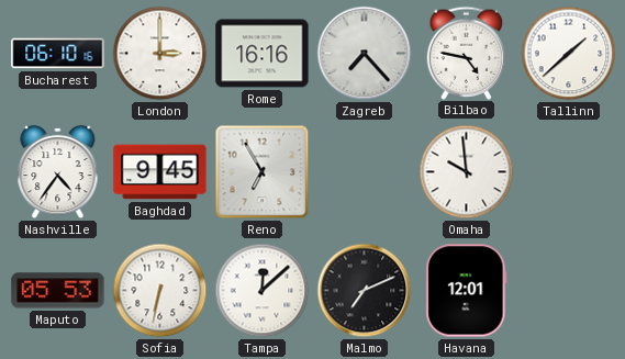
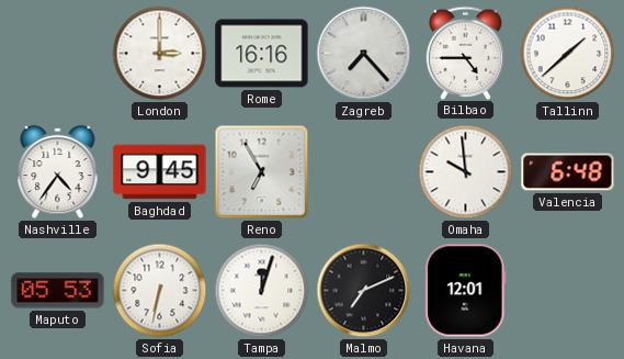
Bucharest: 06:10 -> none (58, 54)
Bilbao: 4:47 -> 4:45 (466, 53)
Valencia: none -> 6:48 (568, 172)
Tampa: 12:08 -> 12:03 (262, 291)
